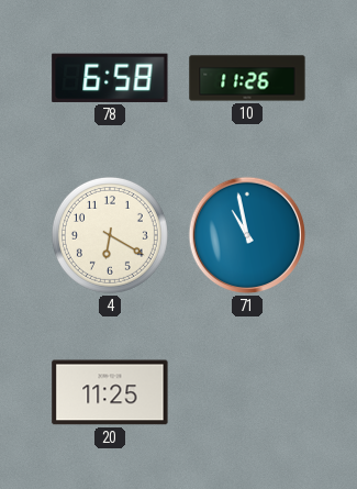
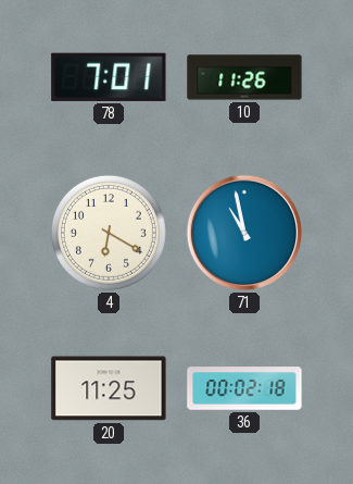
78: 6:58 -> 7:01 (109, 77)
36: none -> 00:02 (244, 388)
